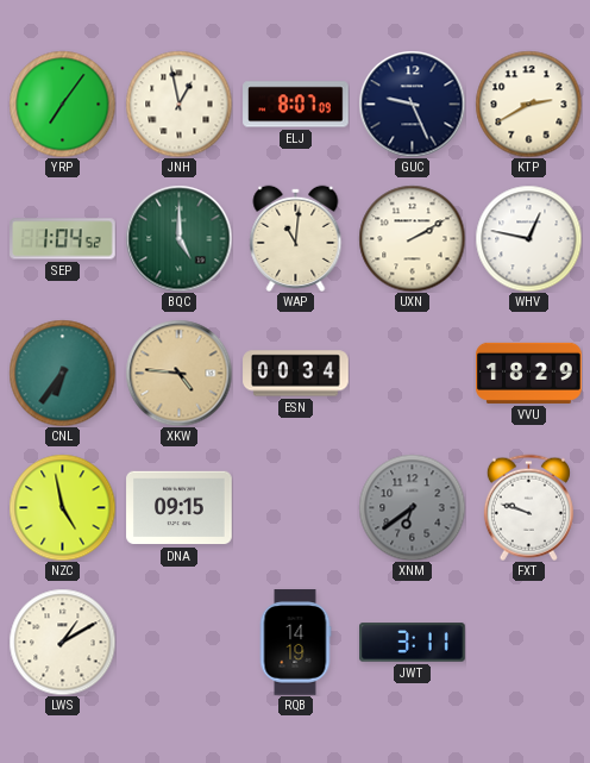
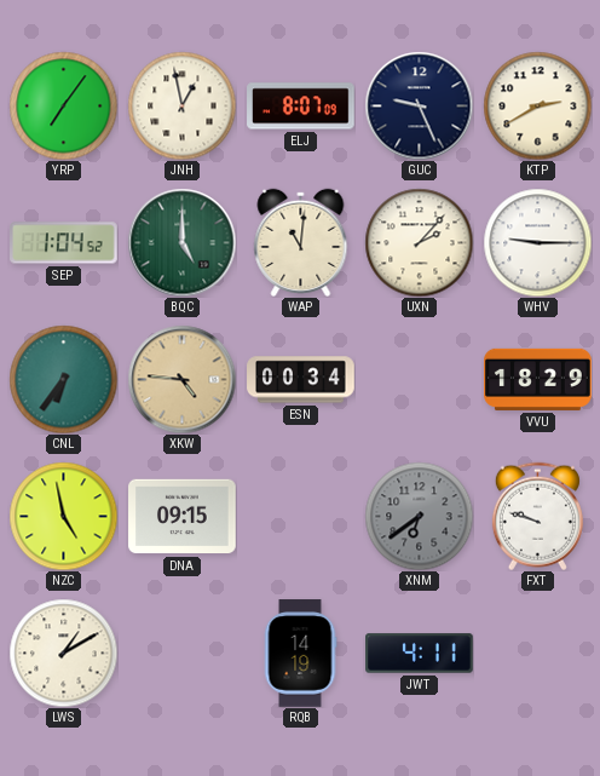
UXN: 2:10 -> 2:07 (419, 242)
WHV: 12:47 -> 9:15 (537, 242)
JWT: 3:11 -> 4:11 (420, 654)
